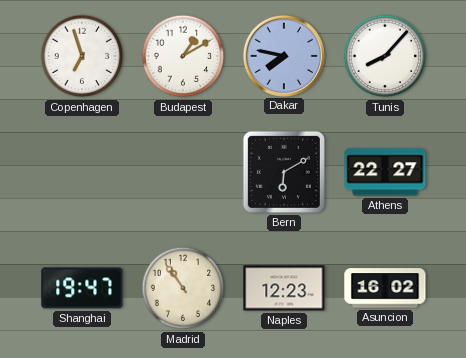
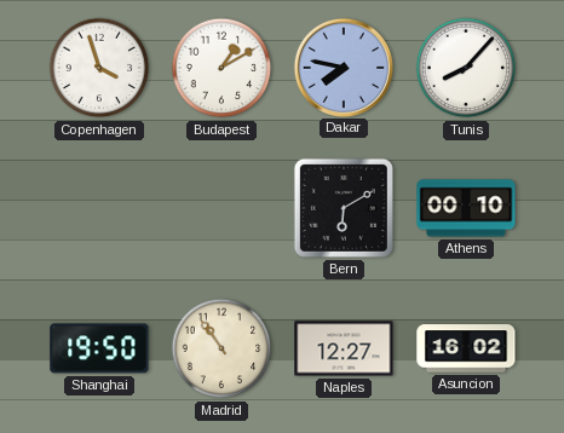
Copenhagen: 6:57 -> 3:57 (99, 68)
Athens: 22:27 -> 00:10 (466, 208)
Shanghai: 19:47 -> 19:50 (99, 348)
Naples: 12:23 -> 12:27 (344, 348)
